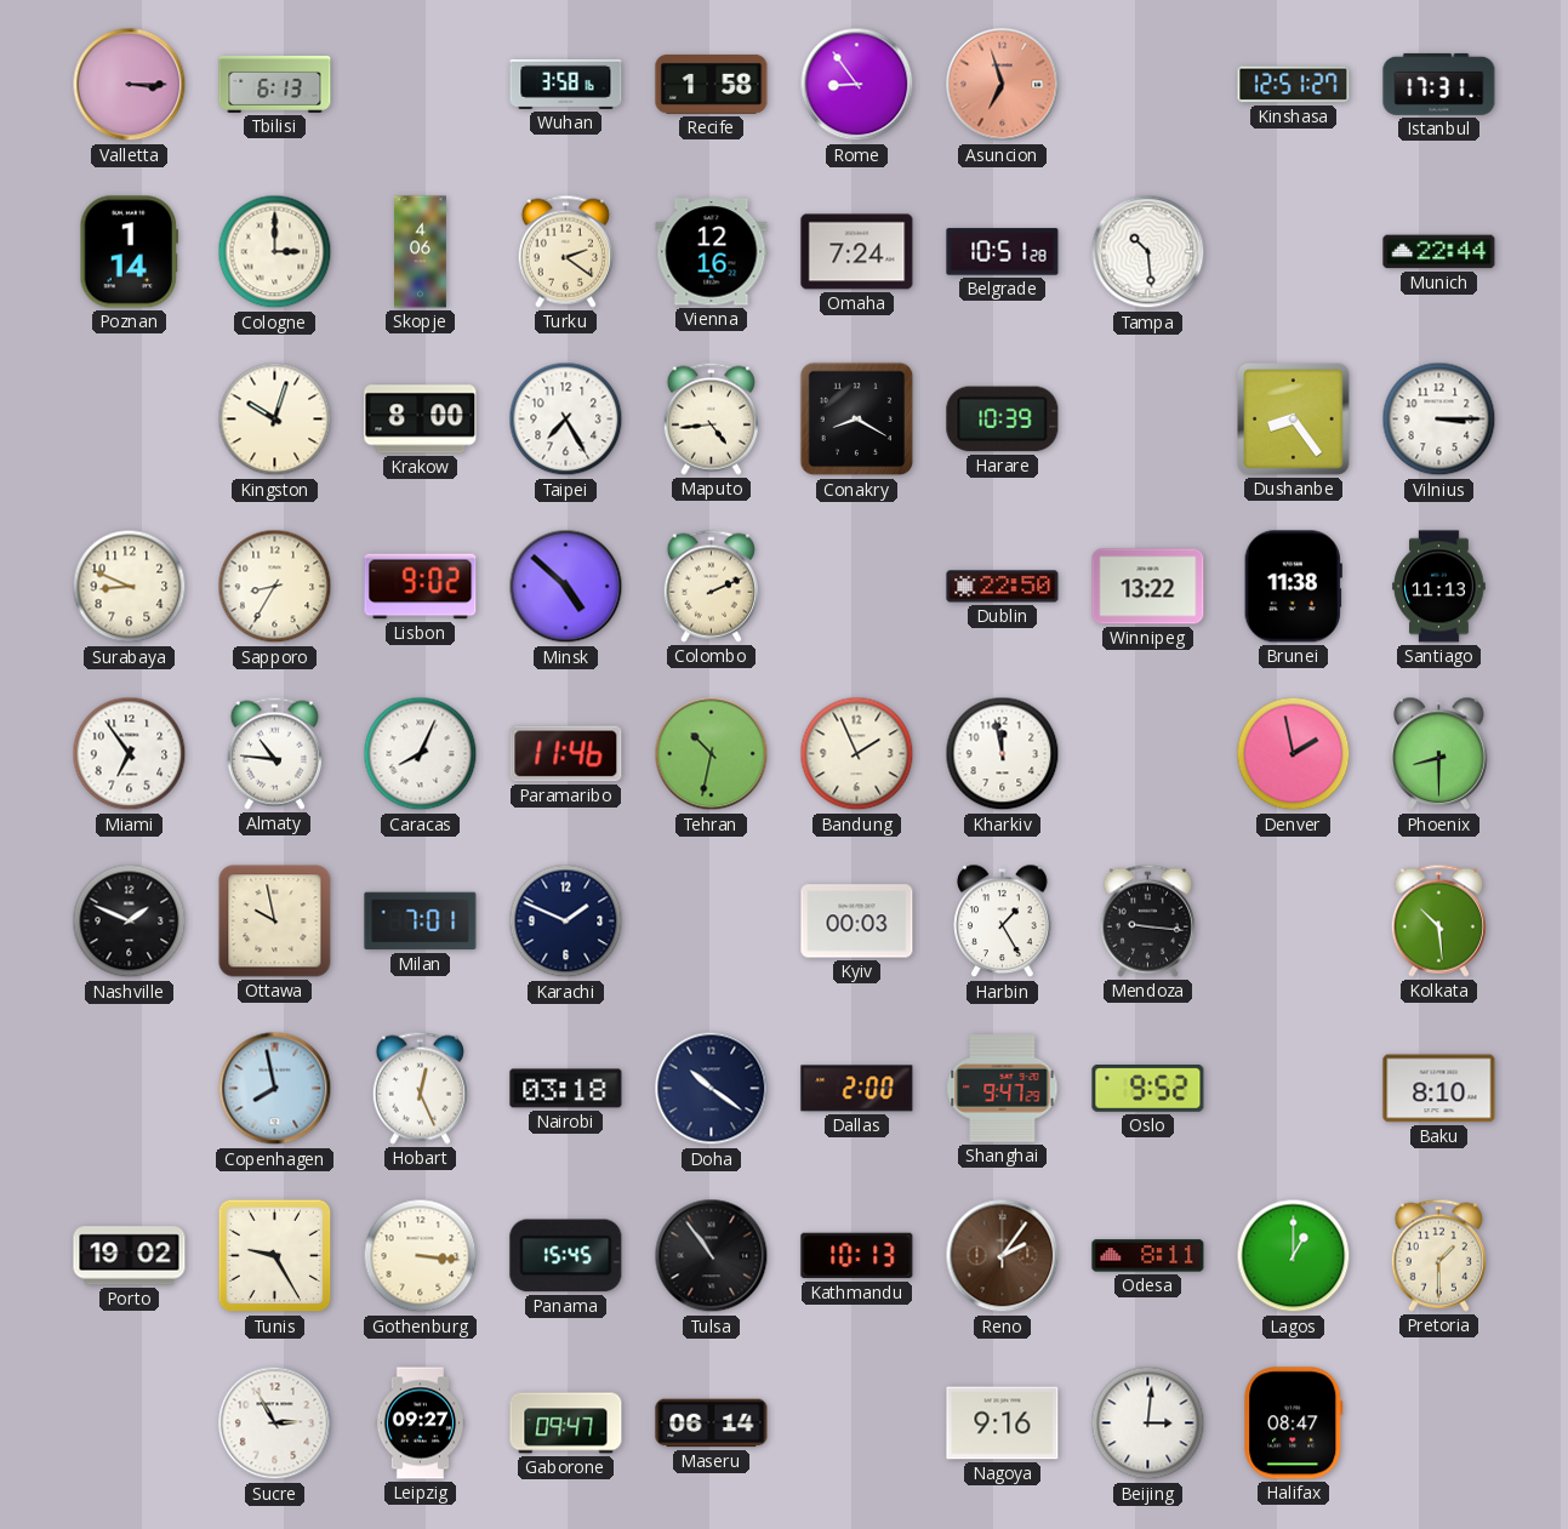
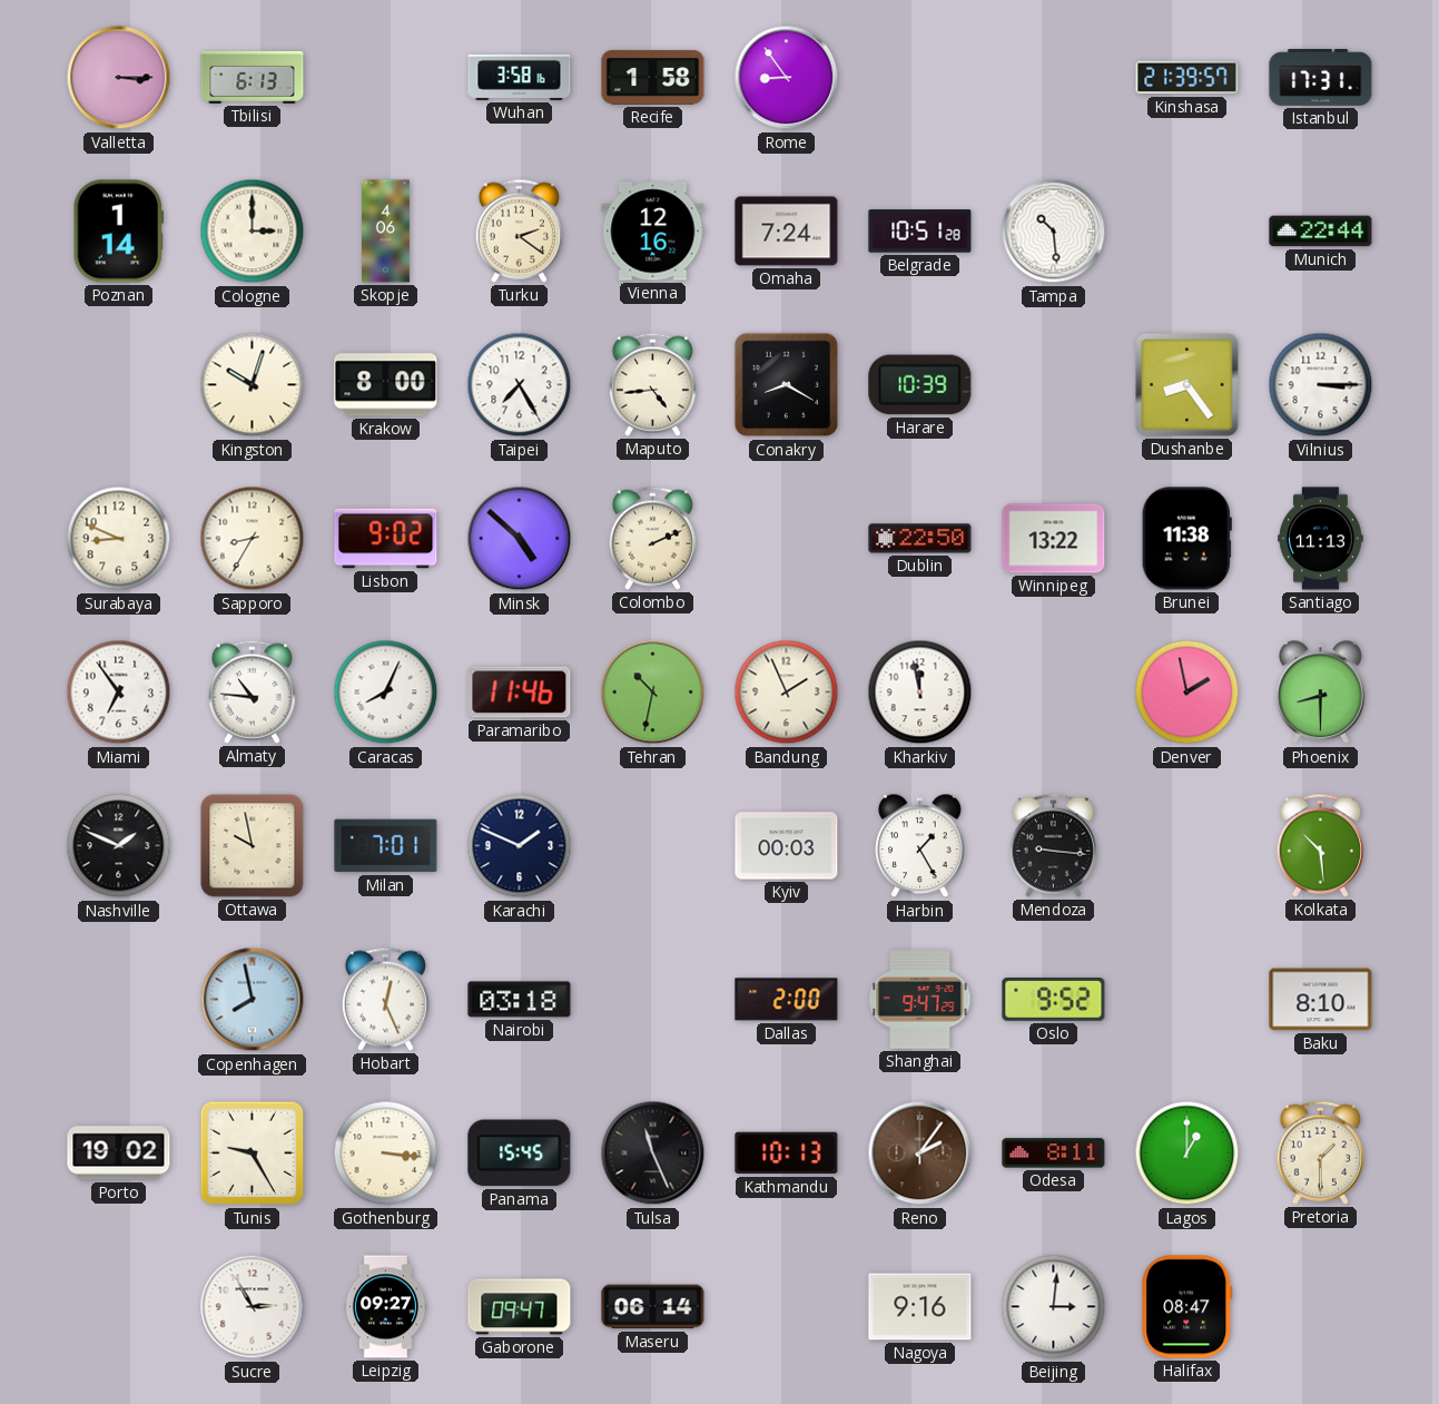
Asuncion: 6:57 -> none (1003, 85)
Kinshasa: 12:51 -> 21:39 (1187, 78)
Doha: 10:21 -> none (712, 1089)
Tulsa: 10:54 -> 11:26 (653, 1153)
